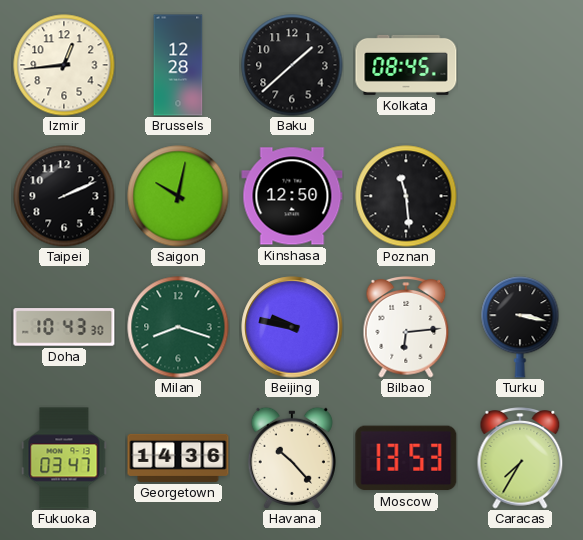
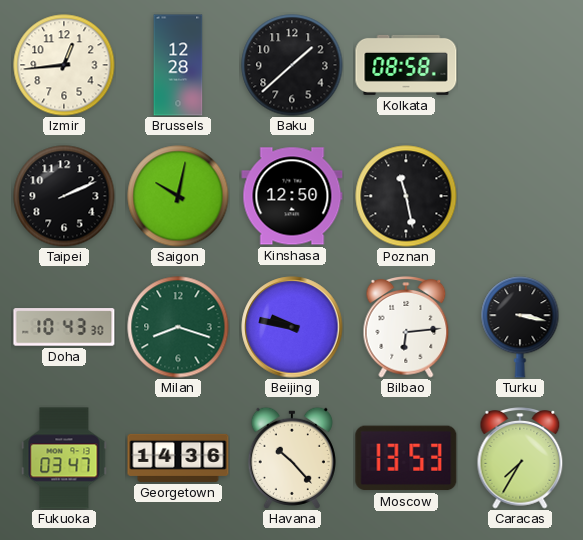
Kolkata: 08:45 -> 08:58 (406, 65)
Poznan: 11:29 -> 11:28 (406, 196)
